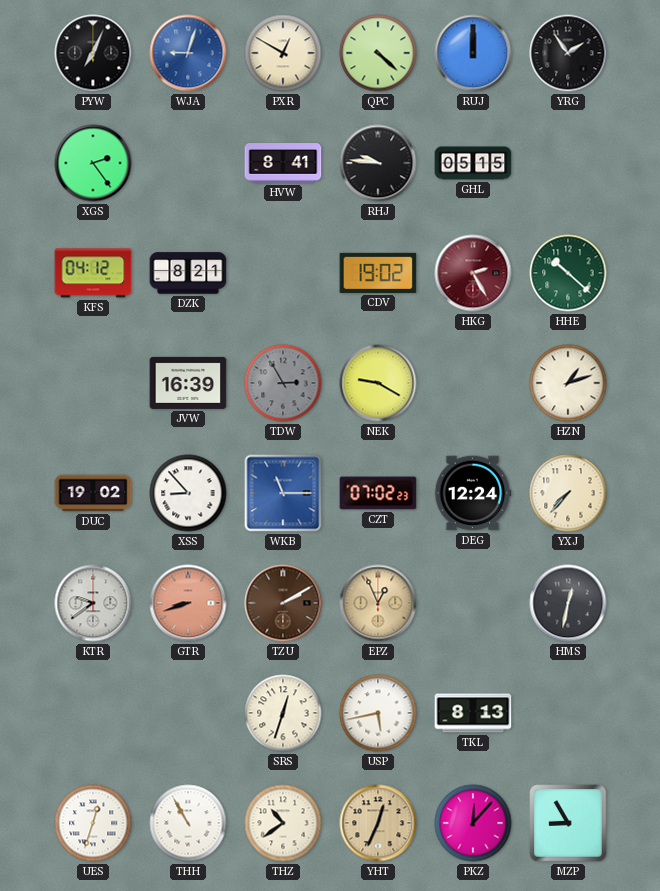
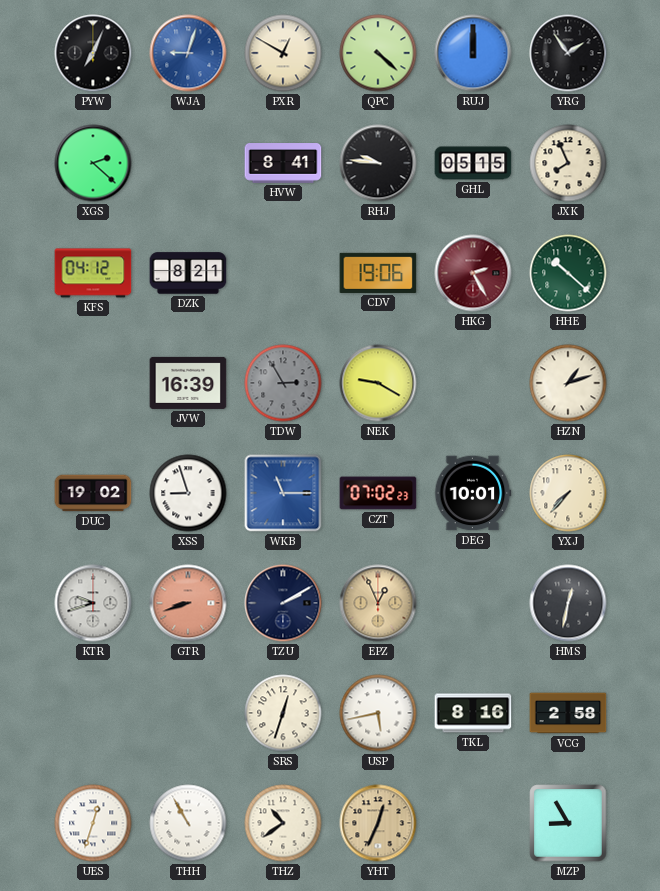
XGS: 2:24 -> 2:22 (93, 163)
JXK: none -> 7:56 (568, 163)
CDV: 19:02 -> 19:06 (378, 273)
XSS: 8:53 -> 8:57 (188, 493)
DEG: 12:24 -> 10:01 (473, 493)
KTR: 9:39 -> 9:42 (93, 603)
TZU dial: brown -> navy (283, 603)
TKL: 8:13 -> 8:16 (473, 713)
VCG: none -> 2:58 (568, 713)
PKZ: 12:07 -> none (473, 823)
